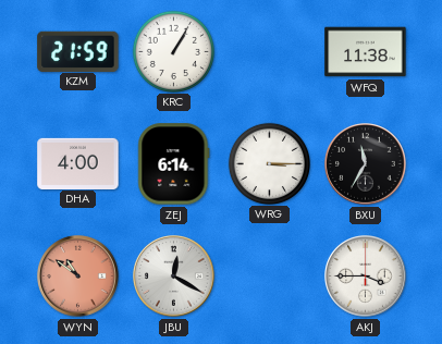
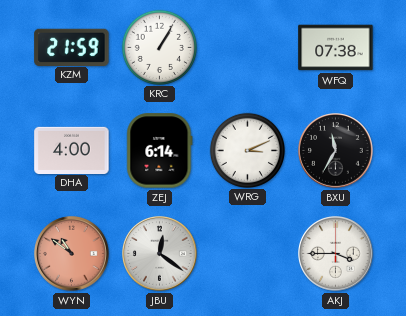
WFQ: 11:38 -> 07:38 (336, 48)
WRG: 3:15 -> 3:11 (247, 150)
JBU: 12:20 -> 12:21 (160, 254)
